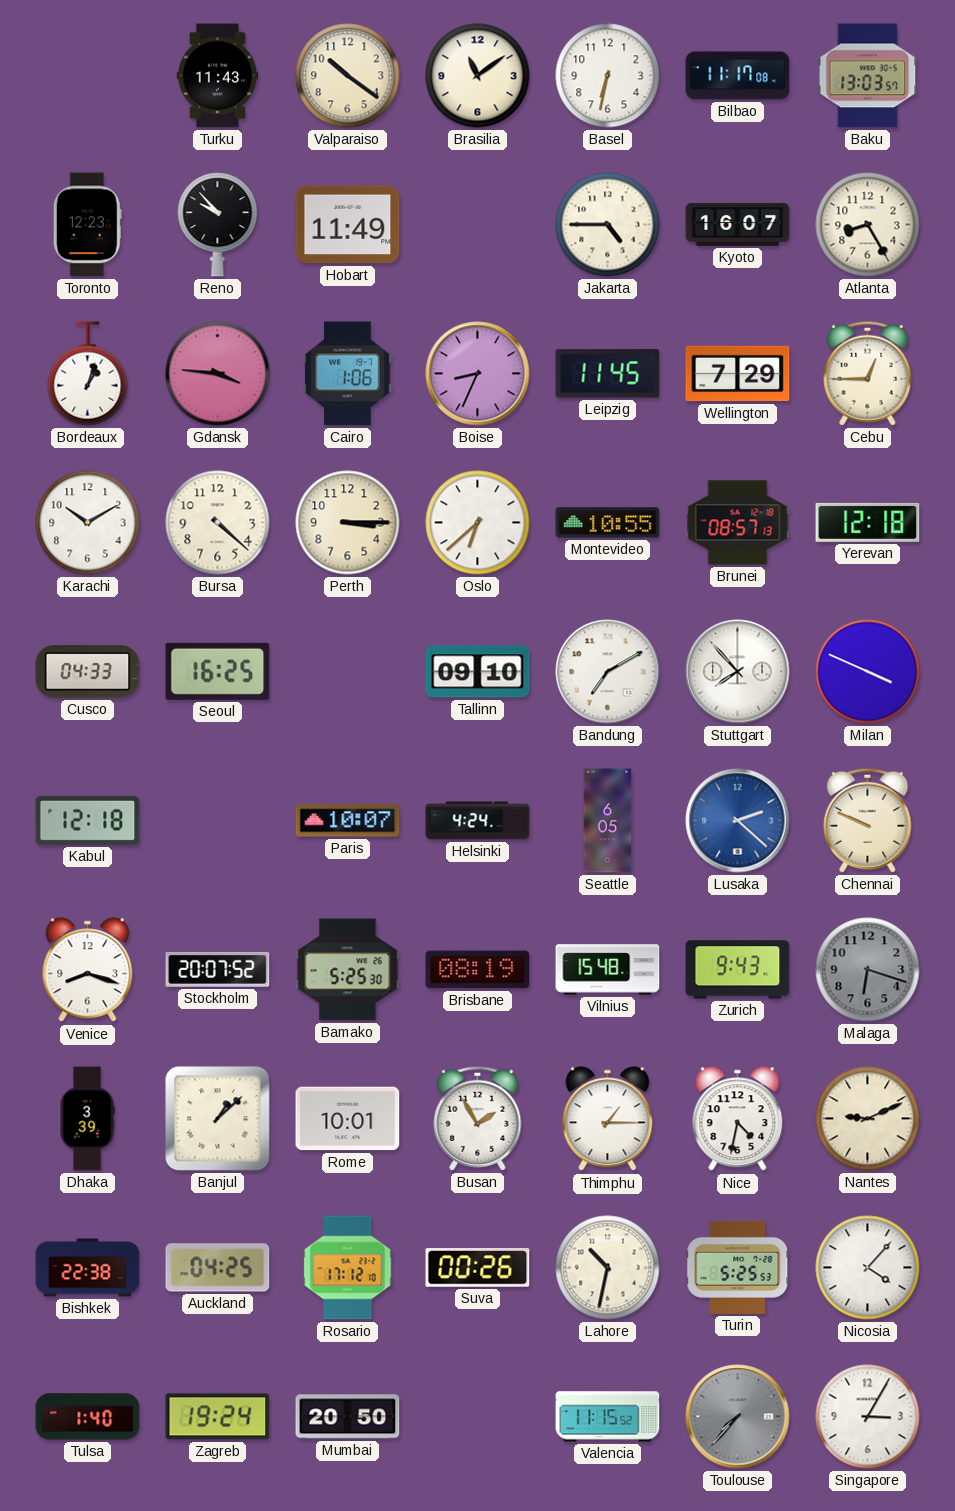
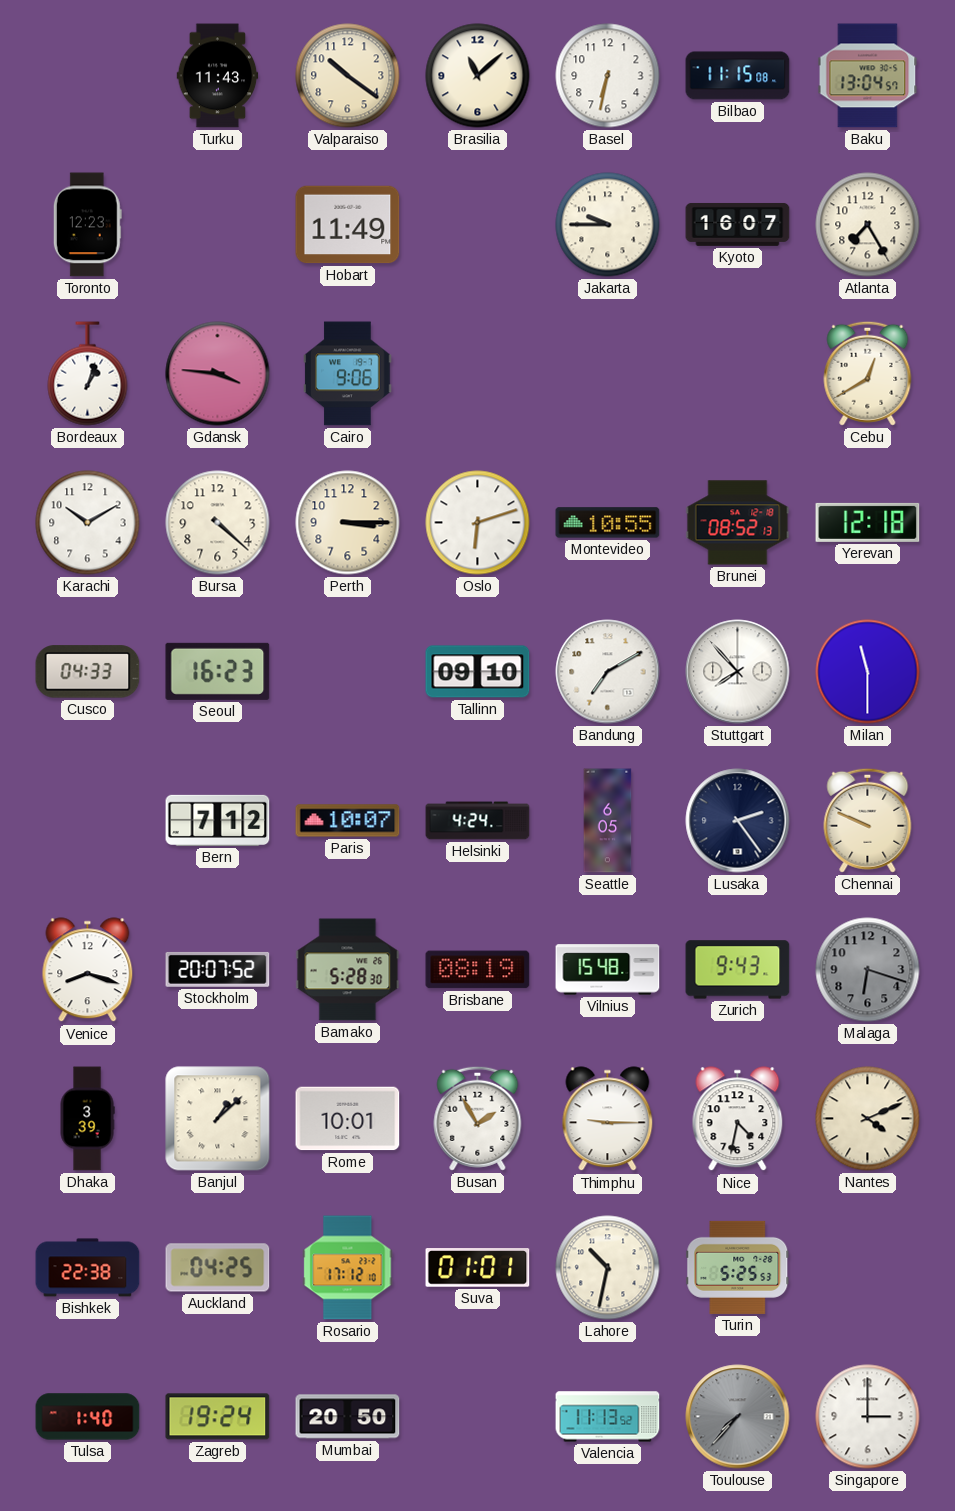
Brasilia: 11:09 -> 11:08 (478, 76)
Bilbao: 11:17 -> 11:15 (738, 76)
Baku: 13:03 -> 13:04 (868, 76)
Reno: 9:53 -> none (218, 225)
Jakarta: 4:45 -> 9:45 (608, 225)
Atlanta: 8:25 -> 7:25 (868, 225)
Cairo: 1:06 -> 9:06 (348, 374)
Boise: 8:34 -> none (478, 374)
Leipzig: 11:45 -> none (608, 374)
Wellington: 7:29 -> none (738, 374)
Cebu: 12:45 -> 12:40 (868, 373)
Oslo: 6:38 -> 6:12 (478, 523)
Brunei: 08:57 -> 08:52 (738, 523)
Seoul: 16:25 -> 16:23 (218, 671)
Milan: 3:49 -> 11:30 (868, 672)
Kabul: 12:18 -> none (88, 820)
Bern: none -> 7:12 (218, 820)
Lusaka: 2:22 -> 2:24 (738, 821)
Lusaka dial: blue -> navy (738, 821)
Bamako: 5:25 -> 5:28 (348, 970)
Thimphu: 1:15 -> 9:15 (608, 1119)
Nantes: 9:11 -> 4:11 (868, 1119)
Suva: 00:26 -> 01:01 (478, 1268)
Nicosia: 4:07 -> none (868, 1268)
Valencia: 11:15 -> 11:13 (608, 1417)
Singapore: 3:05 -> 3:00 (868, 1417)
